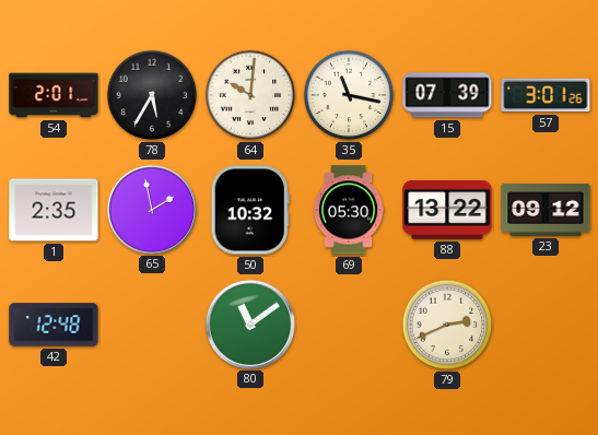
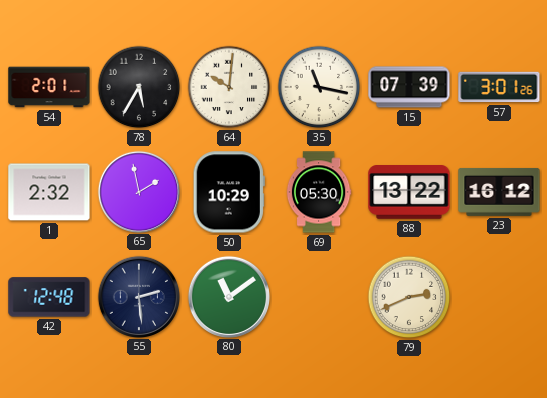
1: 2:35 -> 2:32 (49, 192)
50: 10:32 -> 10:29 (229, 192)
23: 09:12 -> 16:12 (499, 192)
55: none -> 2:29 (138, 296)
